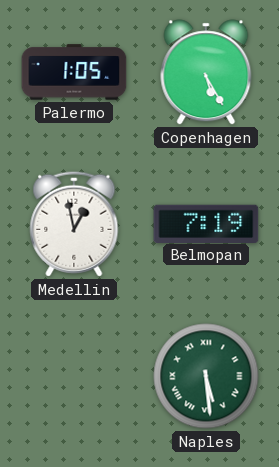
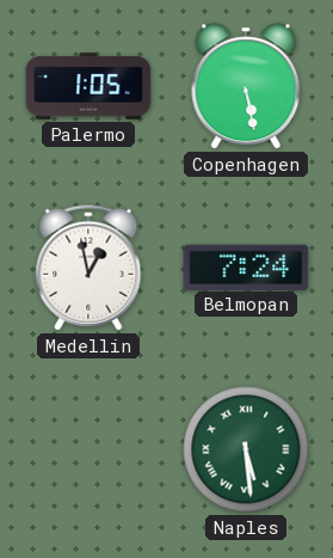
Copenhagen: 5:25 -> 5:28 (246, 86)
Belmopan: 7:19 -> 7:24 (246, 266)
